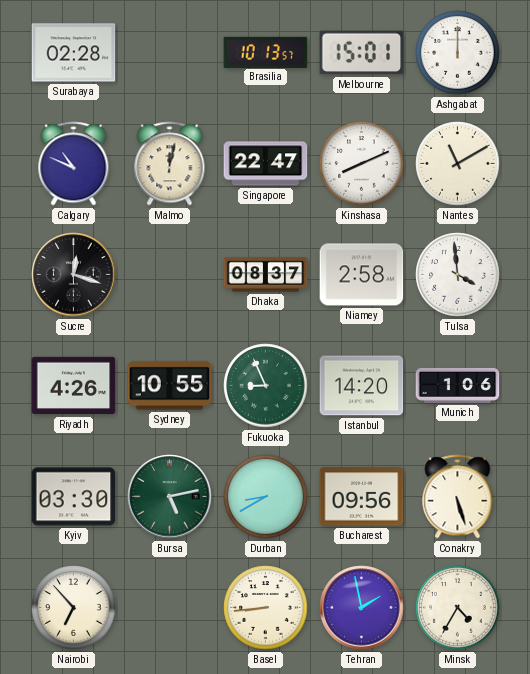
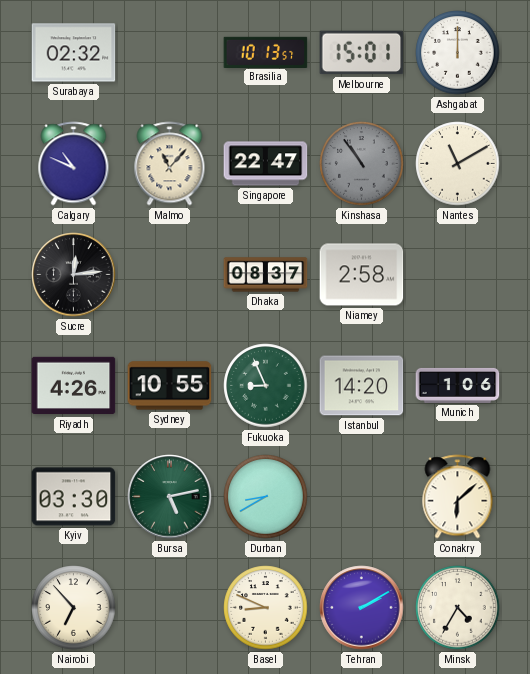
Surabaya: 02:28 -> 02:32 (74, 53)
Malmo: 12:02 -> 11:07 (170, 164)
Kinshasa: 8:11 -> 10:54 (362, 164)
Kinshasa dial: white -> grey (362, 164)
Sucre: 12:18 -> 12:14 (74, 275)
Tulsa: 3:59 -> none (458, 275)
Bucharest: 09:56 -> none (362, 497)
Conakry: 5:27 -> 6:08 (458, 497)
Basel: 8:44 -> 8:49 (266, 608)
Tehran: 1:58 -> 2:10 (362, 608)
